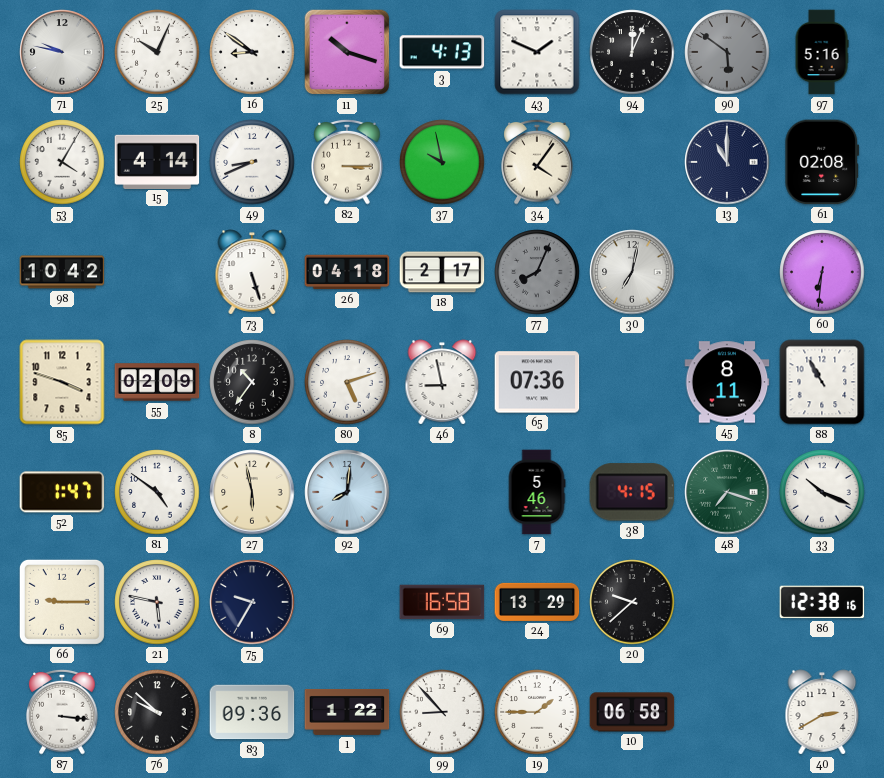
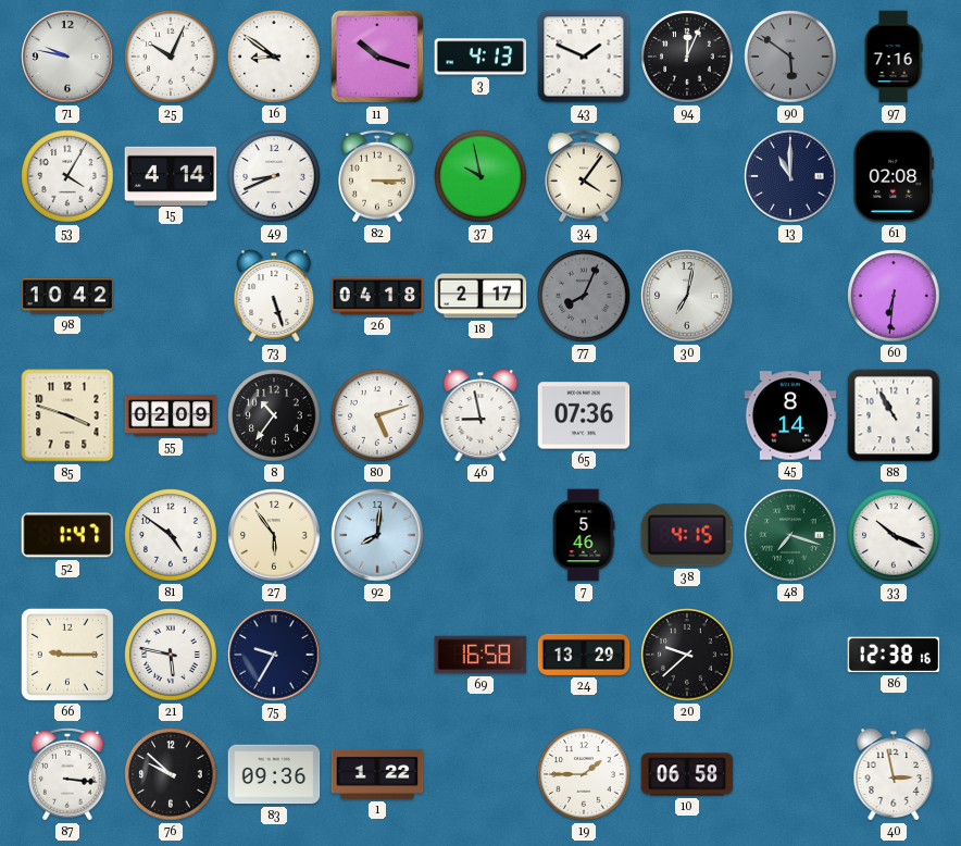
97: 5:16 -> 7:16 (894, 57)
45: 8:11 -> 8:14 (790, 415)
27: 5:58 -> 5:54 (274, 535)
99: 8:53 -> none (442, 712)
40: 2:40 -> 2:58 (894, 774)
